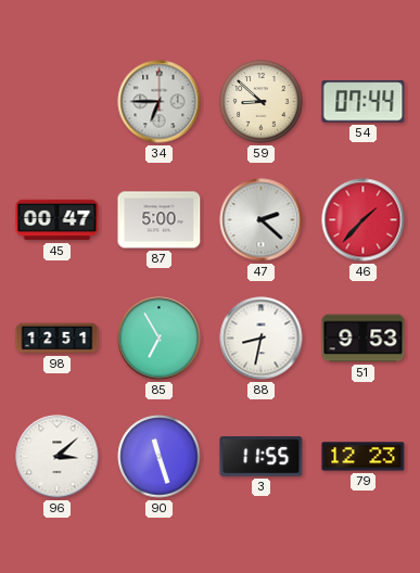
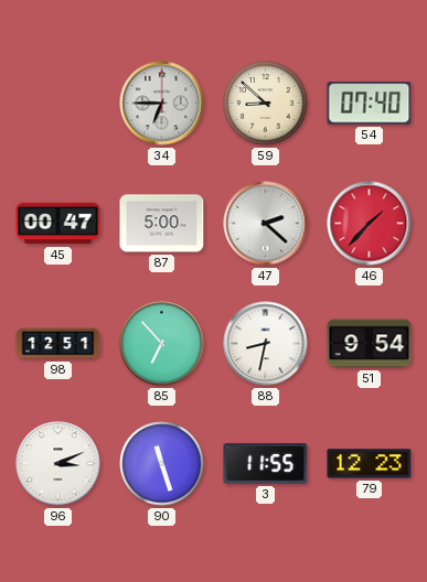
54: 07:44 -> 07:40 (370, 104)
85: 6:55 -> 6:53 (162, 344)
51: 9:53 -> 9:54 (370, 344)
96: 3:08 -> 3:11 (58, 464)
